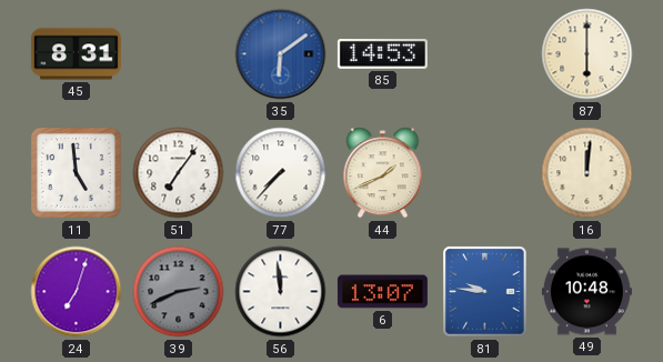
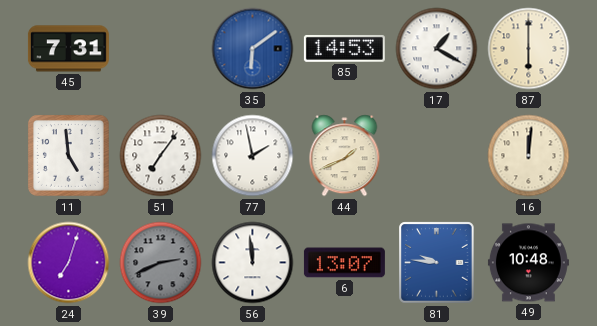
45: 8:31 -> 7:31 (68, 49)
17: none -> 1:20 (437, 49)
77: 7:37 -> 1:58 (253, 156)
